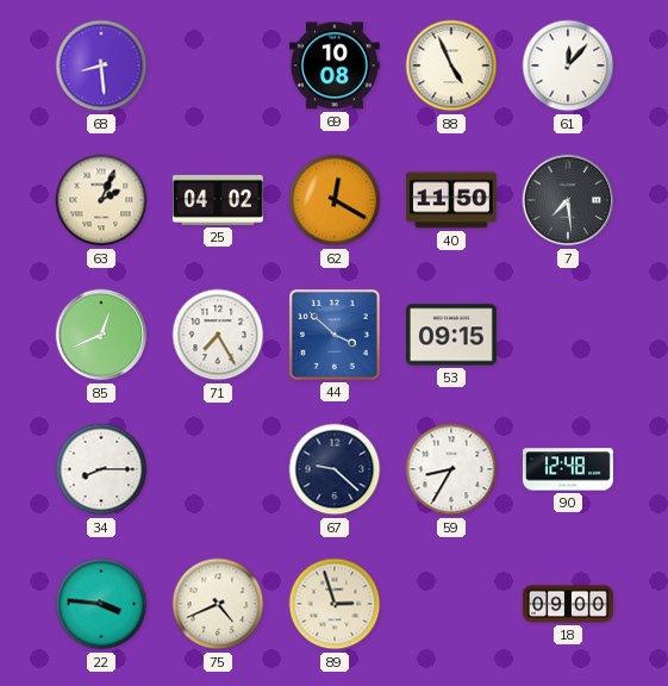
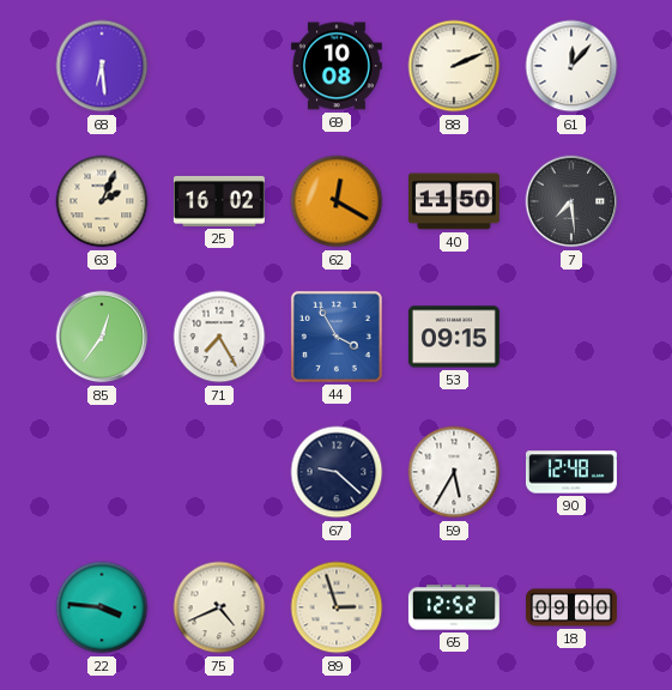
68: 8:29 -> 6:29 (102, 66)
88: 4:56 -> 2:11 (454, 66)
25: 04:02 -> 16:02 (219, 201)
85: 12:41 -> 12:36 (102, 337)
44: 3:52 -> 3:55 (337, 337)
34: 8:15 -> none (101, 469)
59: 8:35 -> 5:35 (454, 472)
65: none -> 12:52 (454, 607)
